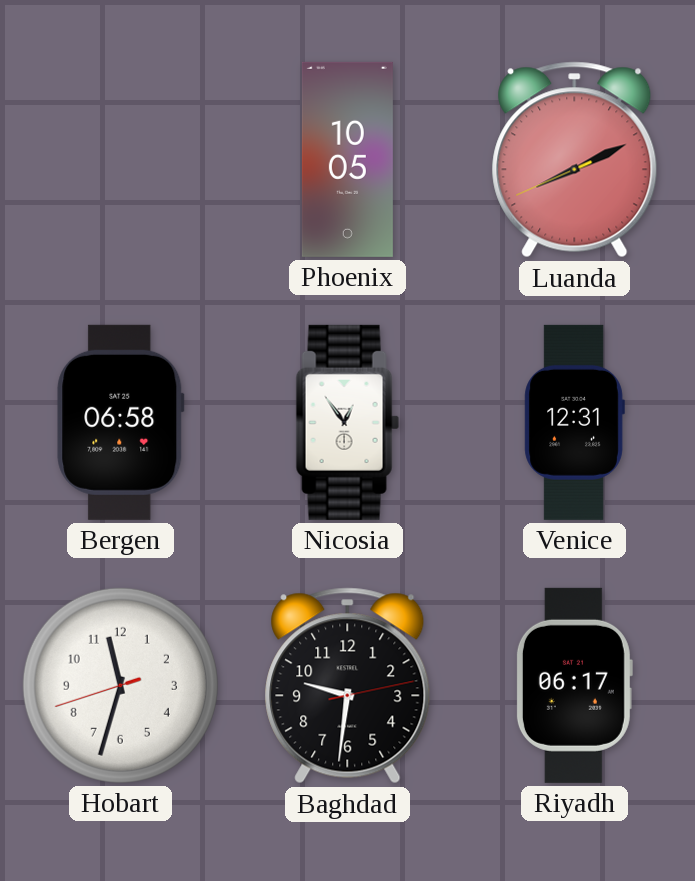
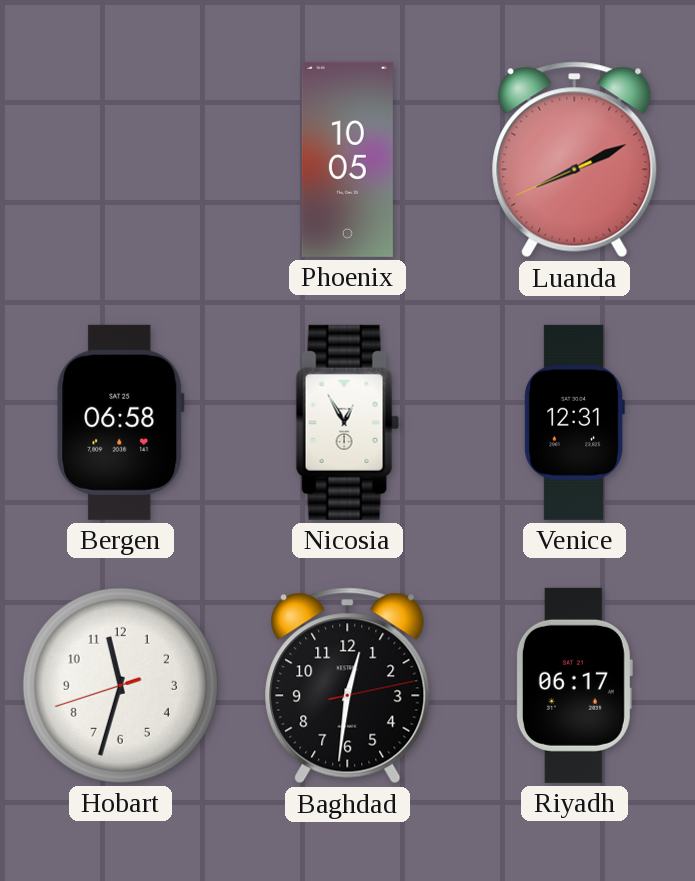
Nicosia: 12:54 -> 12:55 (347, 422)
Baghdad: 9:31 -> 12:31 (348, 686)
